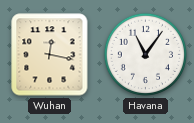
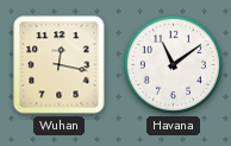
Havana: 11:06 -> 11:09 (173, 64)
